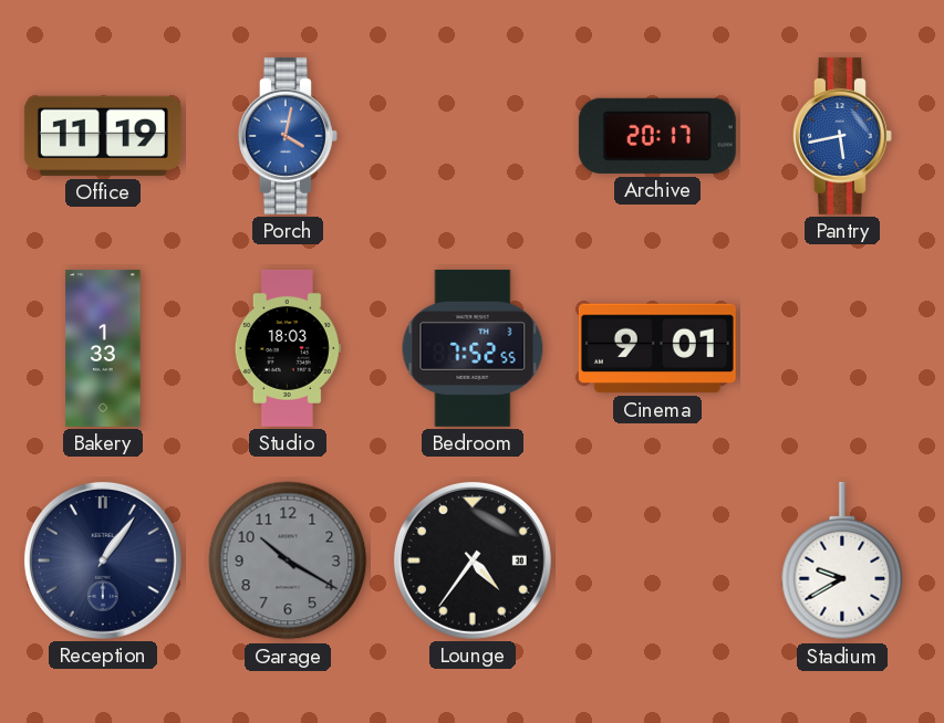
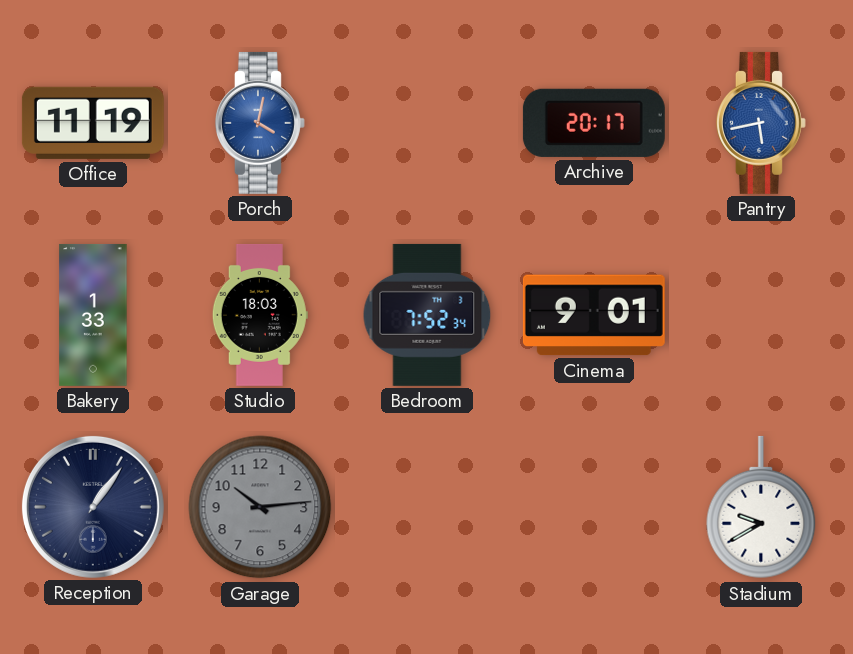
Bedroom: 7:52:55 -> 7:52:34 (427, 315)
Garage: 10:20 -> 10:14 (260, 507)
Lounge: 4:36 -> none (473, 560)
